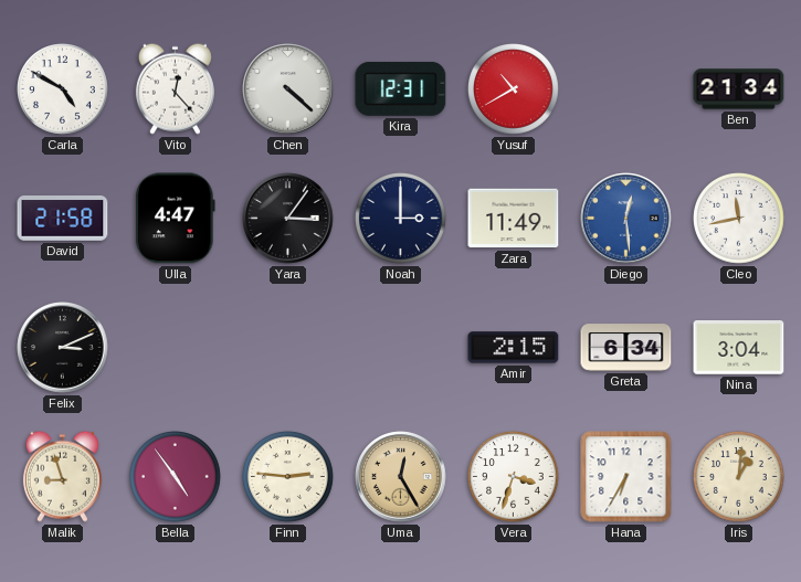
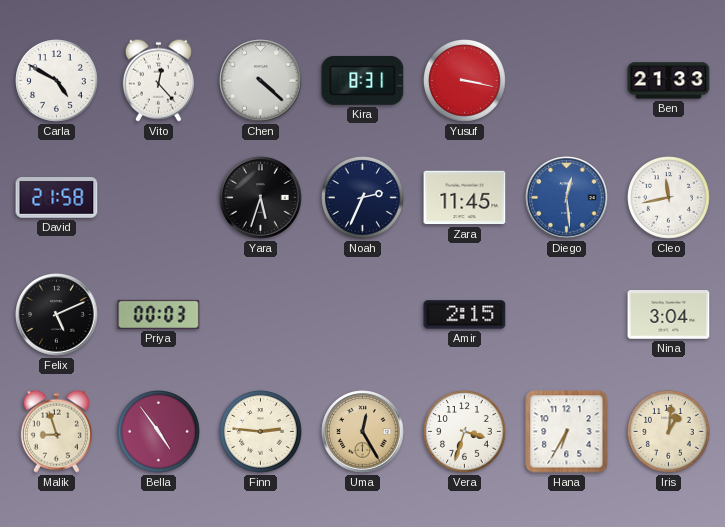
Kira: 12:31 -> 8:31 (363, 81)
Yusuf: 10:40 -> 3:17 (465, 81)
Ben: 21:34 -> 21:33 (669, 81)
Ulla: 4:47 -> none (175, 219)
Yara: 3:06 -> 5:33 (261, 198)
Noah: 3:00 -> 2:34 (363, 198)
Zara: 11:49 -> 11:45 (465, 198)
Felix: 3:11 -> 5:11 (57, 315)
Priya: none -> 00:03 (159, 314)
Greta: 6:34 -> none (626, 348)
